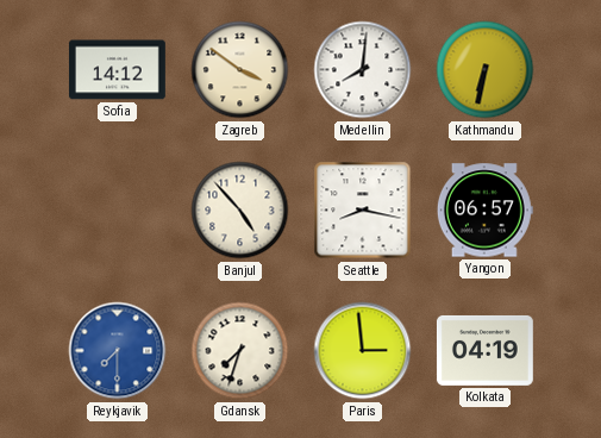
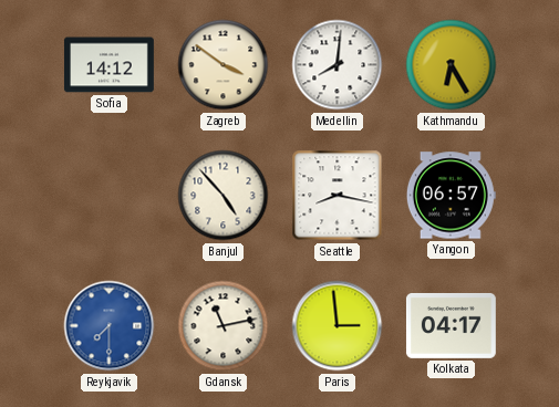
Kathmandu: 6:32 -> 6:25 (452, 65)
Gdansk: 7:33 -> 11:13 (224, 326)
Kolkata: 04:19 -> 04:17 (451, 325)
